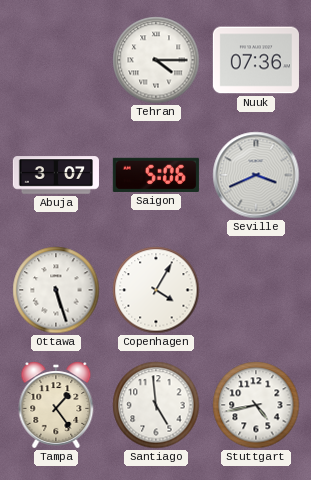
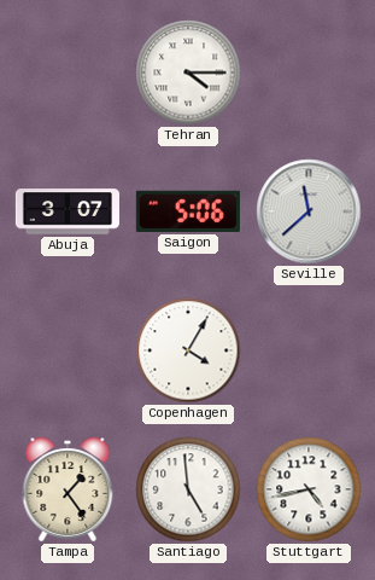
Nuuk: 07:36 -> none (256, 60)
Seville: 3:41 -> 11:38 (309, 211)
Ottawa: 5:27 -> none (56, 290)
